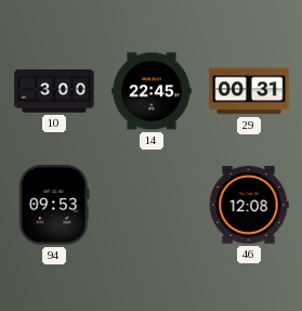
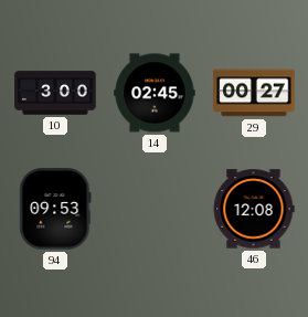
14: 22:45 -> 02:45 (155, 93)
29: 00:31 -> 00:27 (254, 93)
